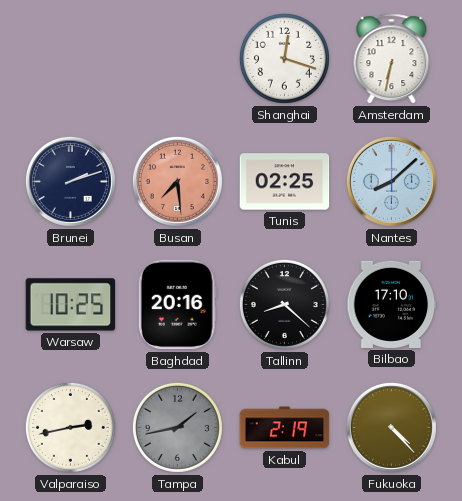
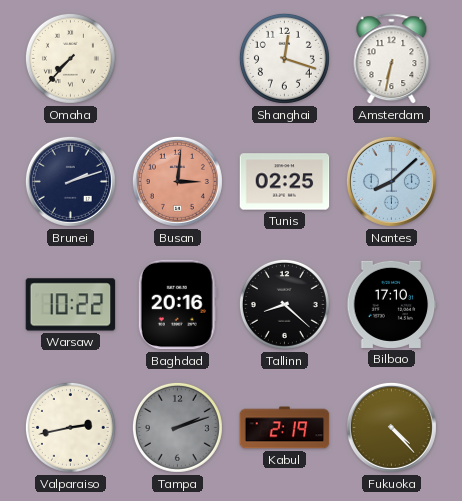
Omaha: none -> 7:37 (70, 58)
Busan: 7:29 -> 3:01 (177, 181)
Warsaw: 10:25 -> 10:22 (71, 305)
Tampa: 1:43 -> 2:12 (177, 427)
